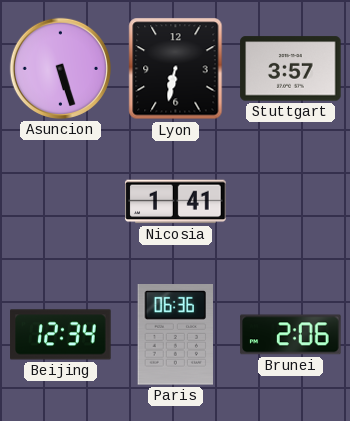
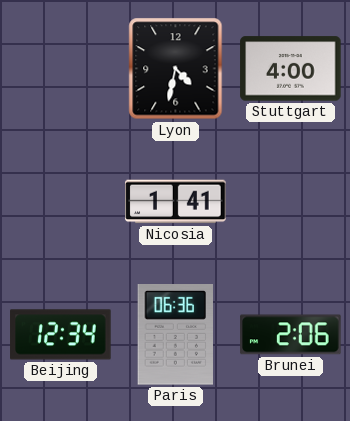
Asuncion: 5:27 -> none (60, 68)
Lyon: 6:32 -> 4:32 (176, 69)
Stuttgart: 3:57 -> 4:00 (291, 69)
